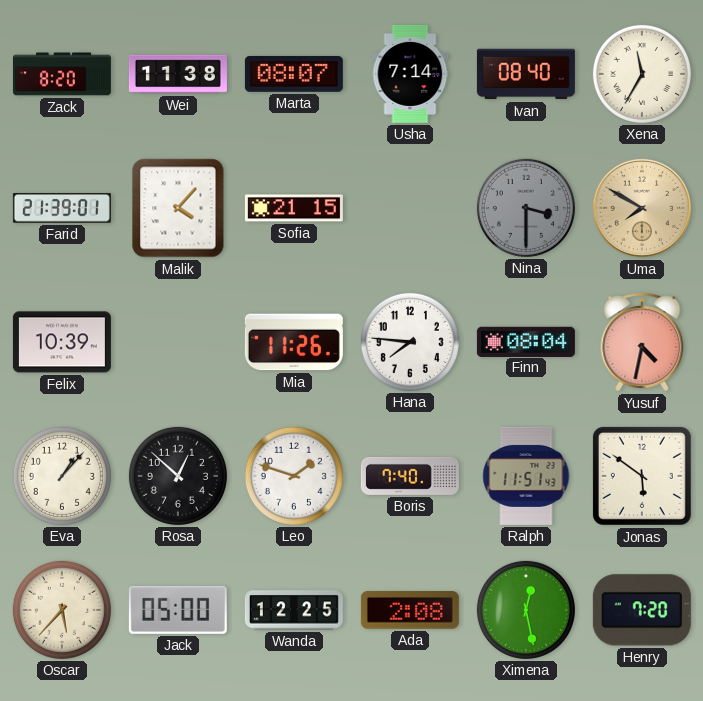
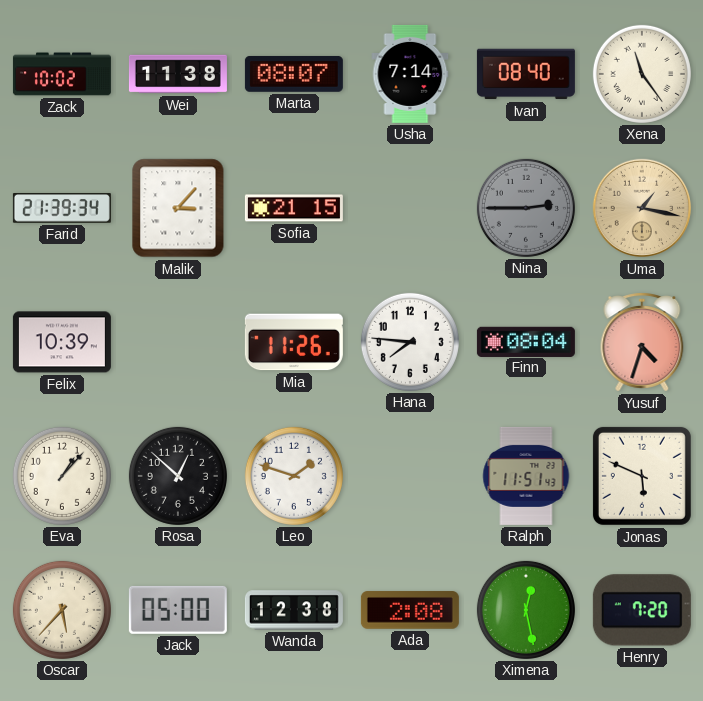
Zack: 8:20 -> 10:02 (62, 74)
Xena: 11:35 -> 11:24 (642, 74)
Farid: 21:39:01 -> 21:39:34 (62, 209)
Malik: 4:07 -> 3:07 (178, 208)
Nina: 3:30 -> 2:45 (526, 208)
Uma: 7:50 -> 1:17 (642, 208)
Yusuf: 4:32 -> 4:33 (642, 342)
Boris: 7:40 -> none (410, 476)
Jonas: 5:51 -> 5:49 (642, 476)
Wanda: 12:25 -> 12:38 (294, 610)
